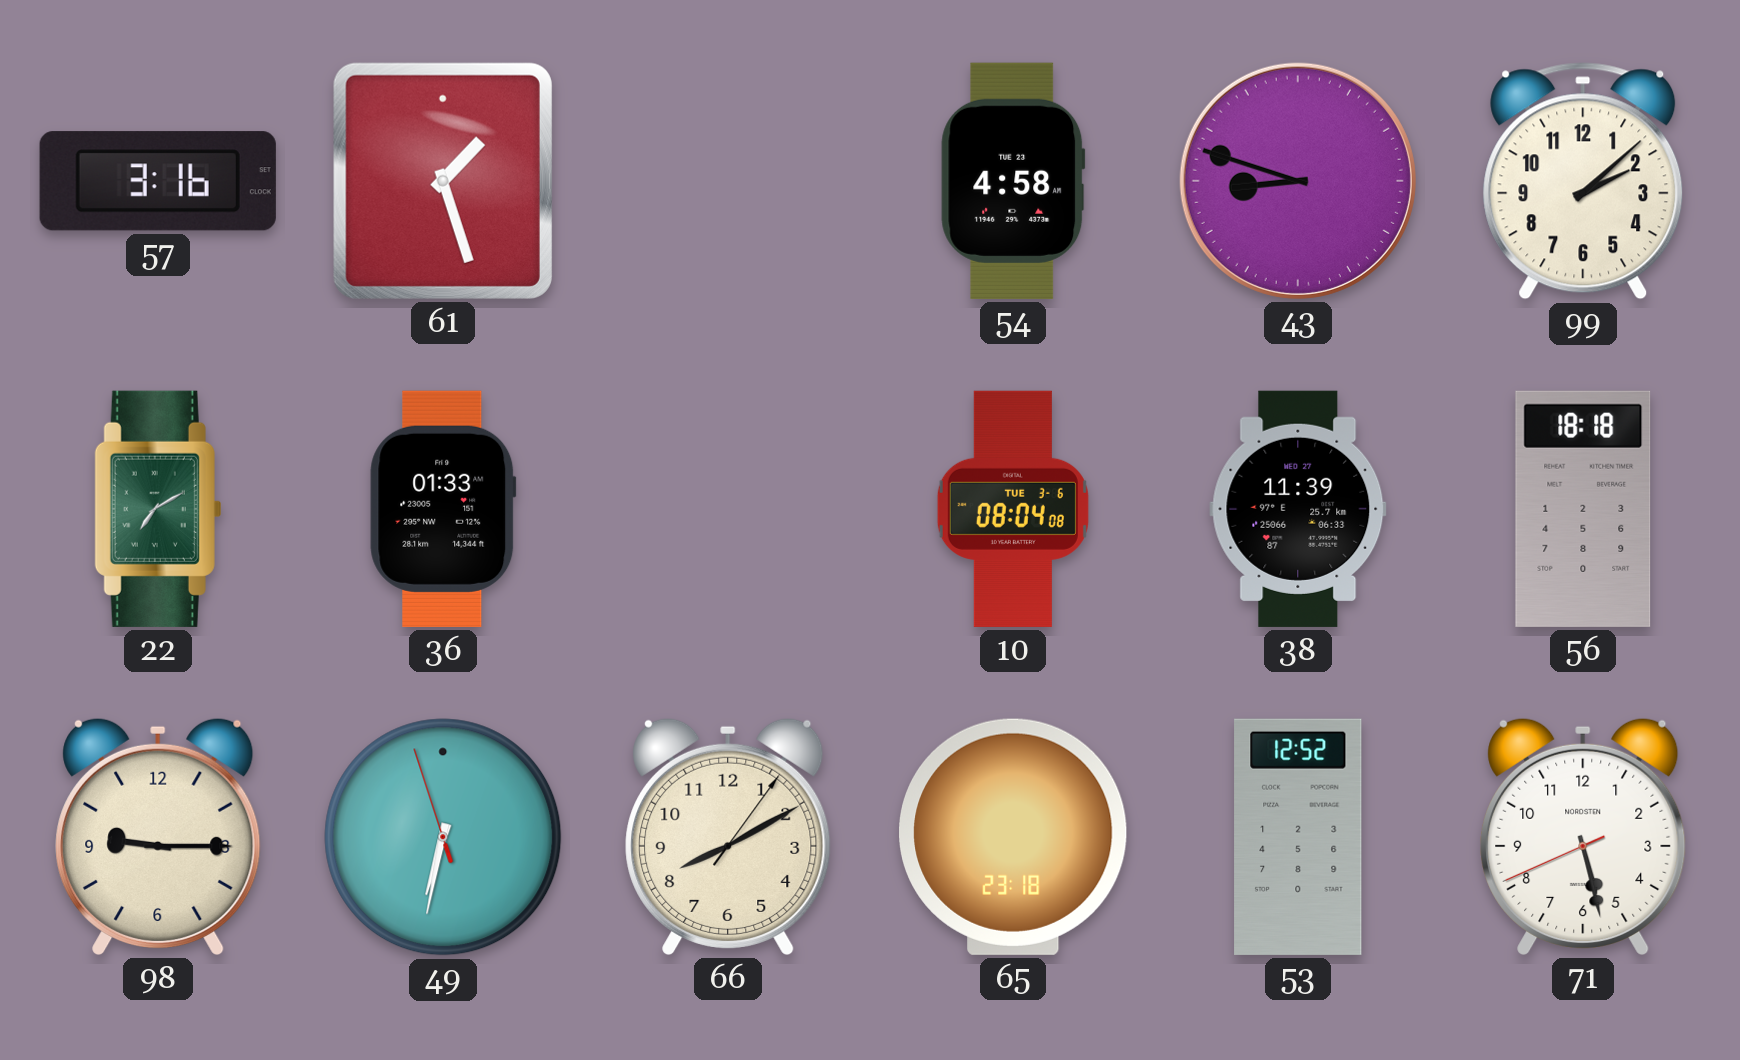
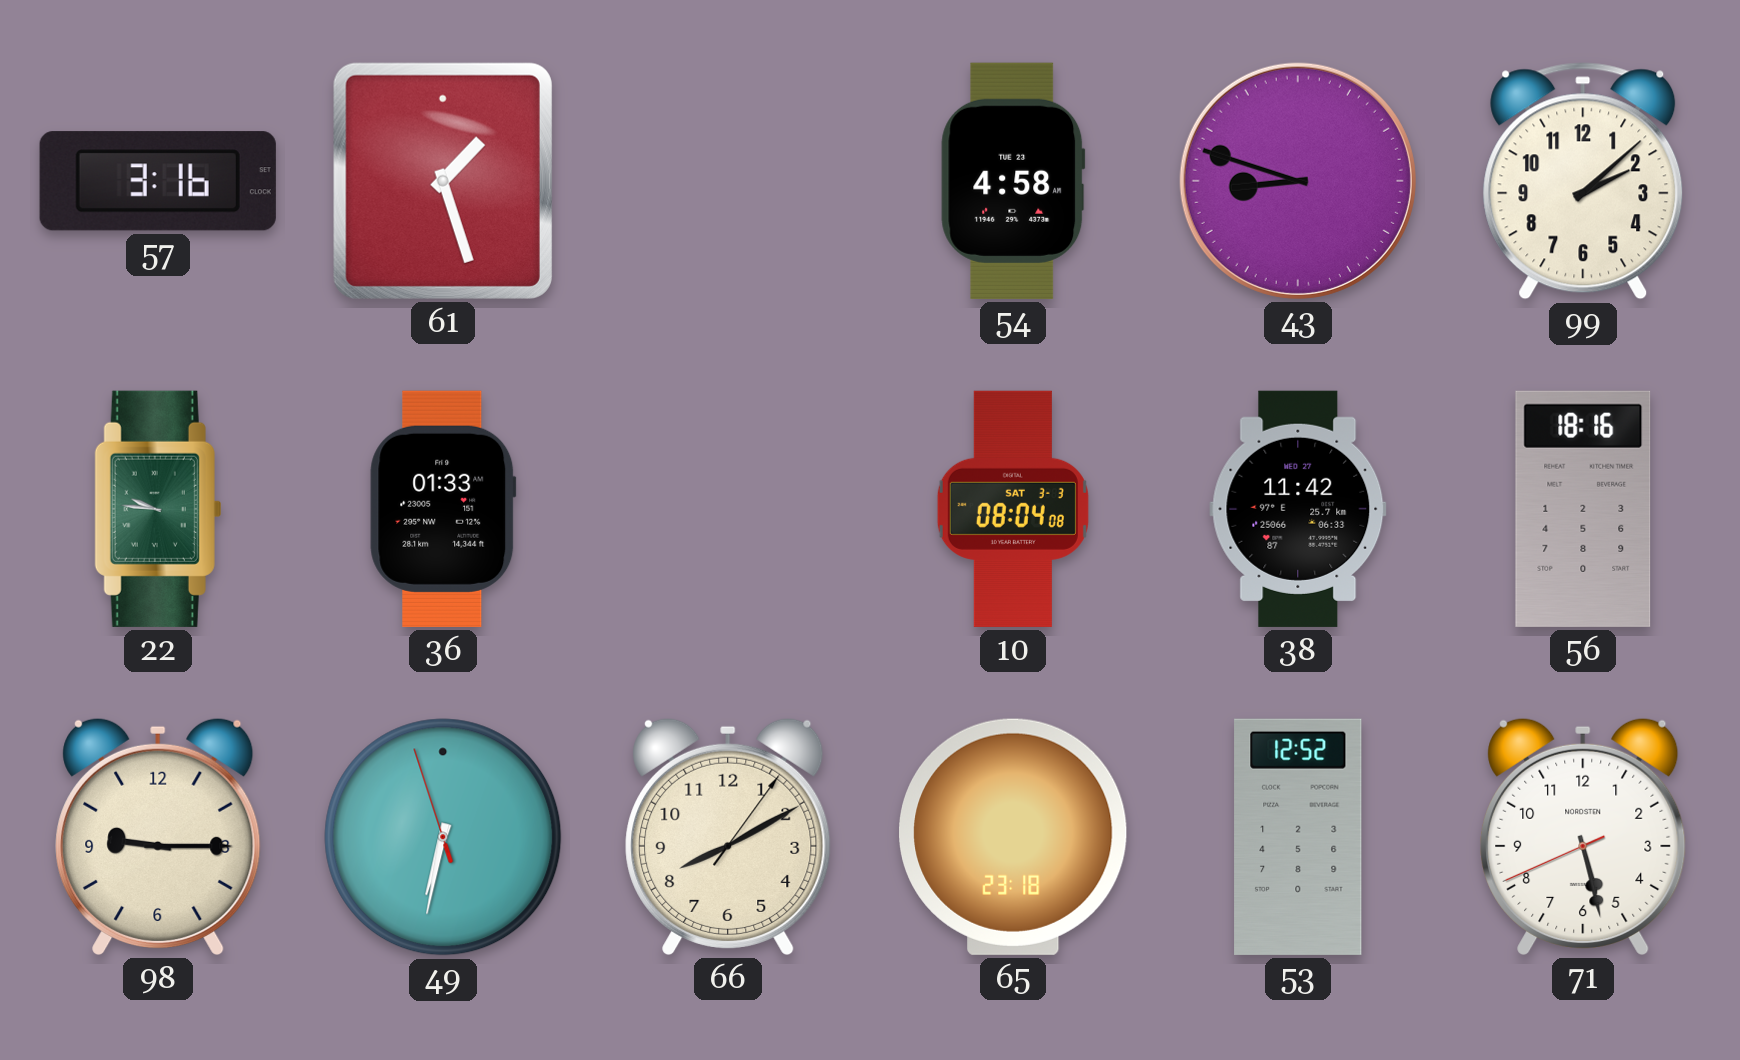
22: 7:10 -> 9:46 (158, 509)
10 date: TUE 3-6 -> SAT 3-3 (1013, 509)
38: 11:39 -> 11:42 (1298, 509)
56: 18:18 -> 18:16 (1583, 509)
